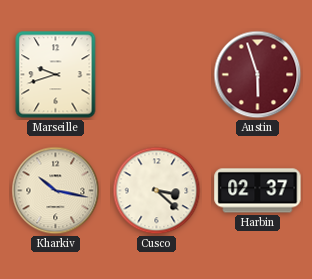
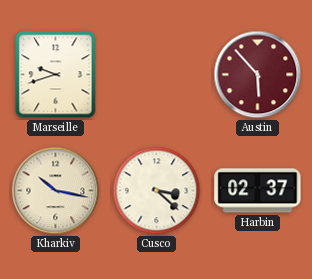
Austin: 5:57 -> 5:53 (258, 75)
